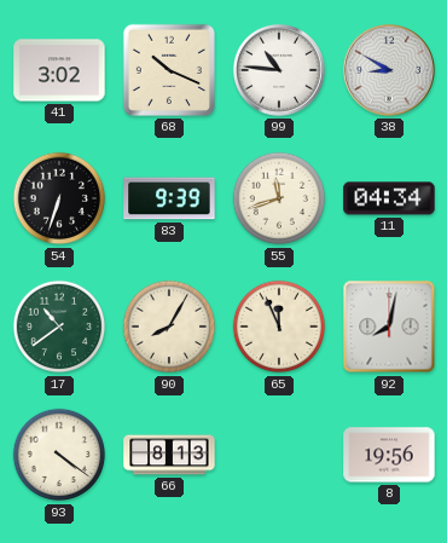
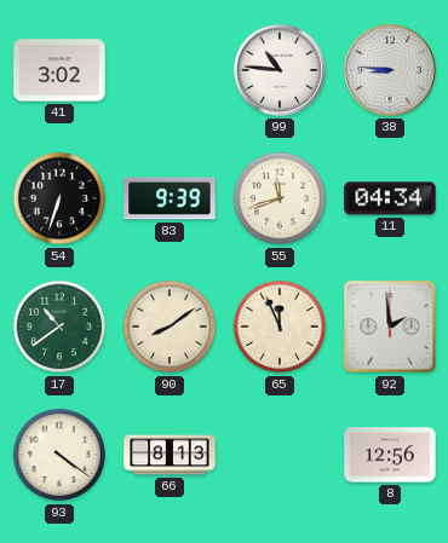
68: 10:19 -> none (169, 70)
38: 8:50 -> 8:46 (390, 70)
90: 8:05 -> 8:09 (170, 327)
92: 8:02 -> 1:59 (390, 327)
8: 19:56 -> 12:56 (390, 455)
